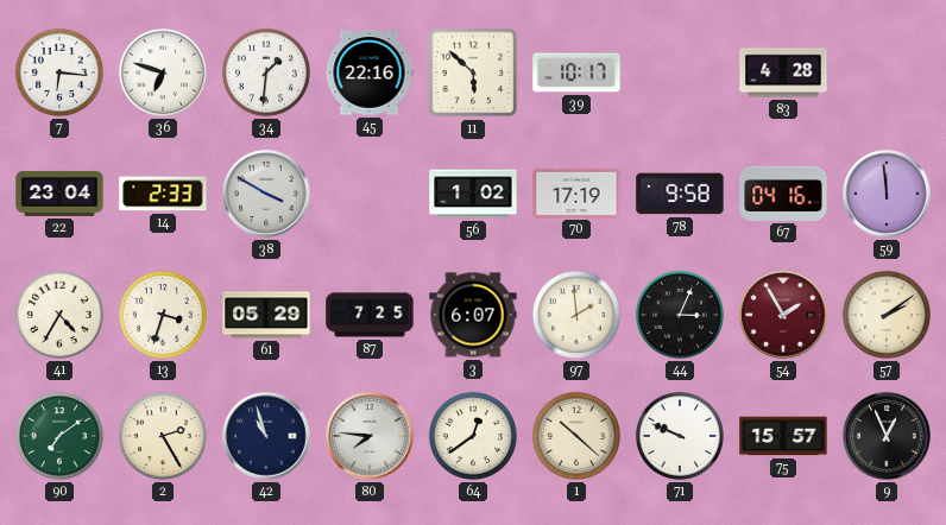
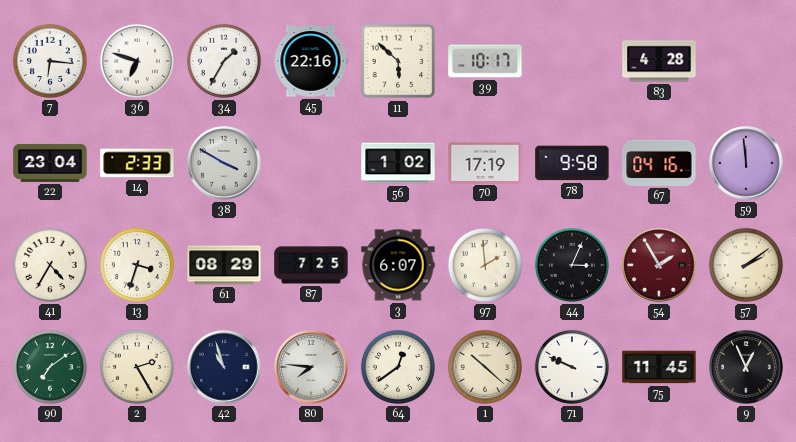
34: 1:31 -> 1:35 (224, 61)
61: 05:29 -> 08:29 (224, 265)
75: 15:57 -> 11:45 (659, 367)
